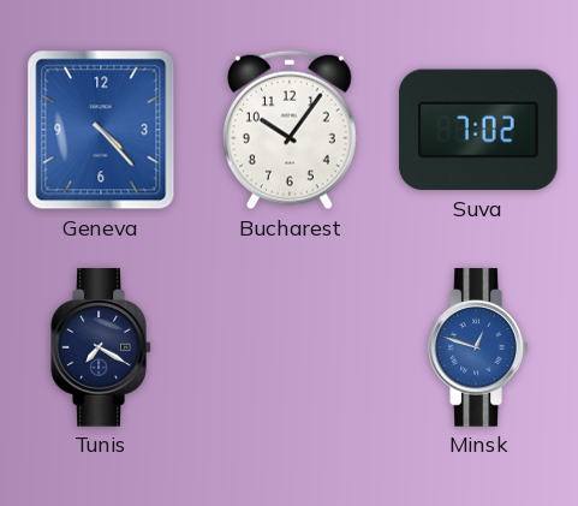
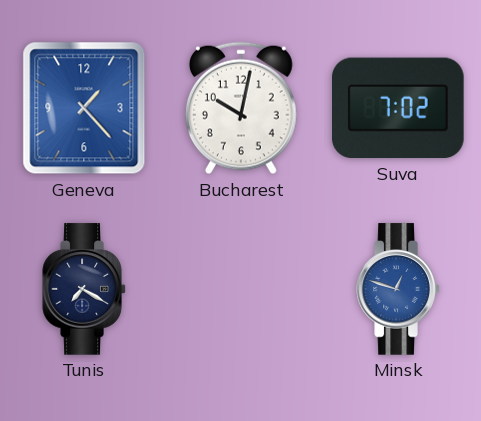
Geneva: 4:23 -> 1:23 (84, 108)
Bucharest: 10:06 -> 10:02 (241, 108)
